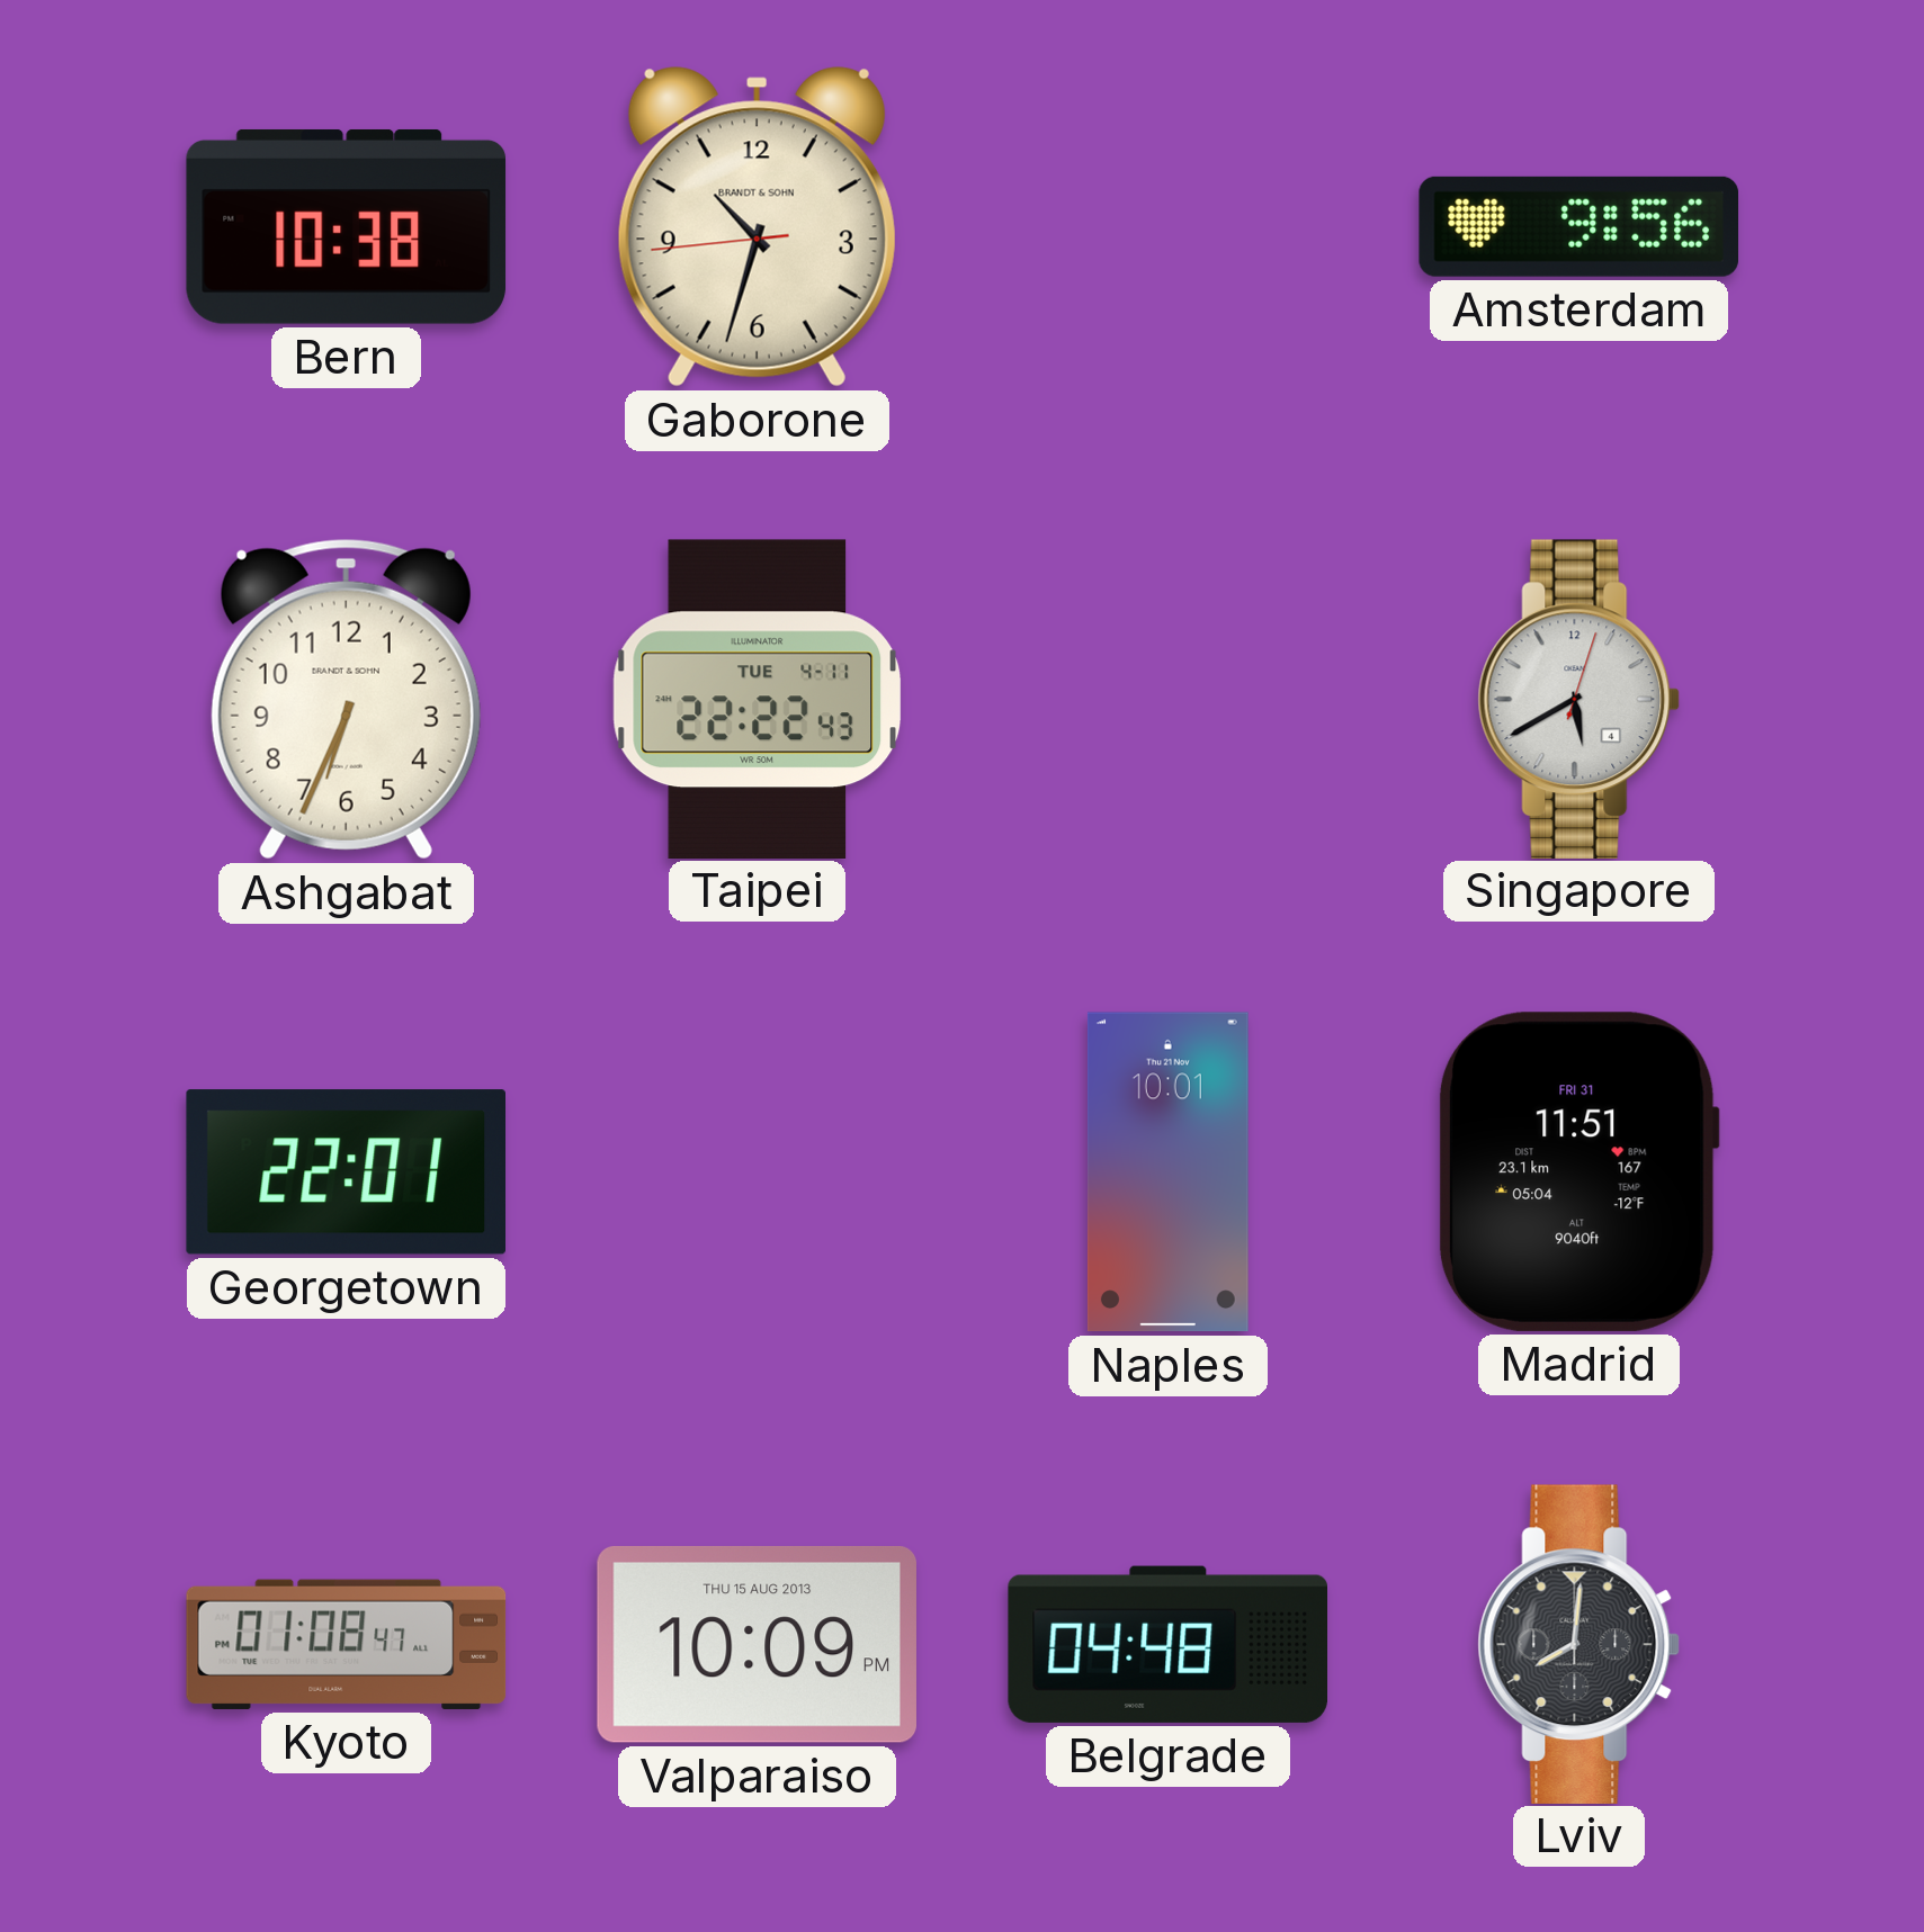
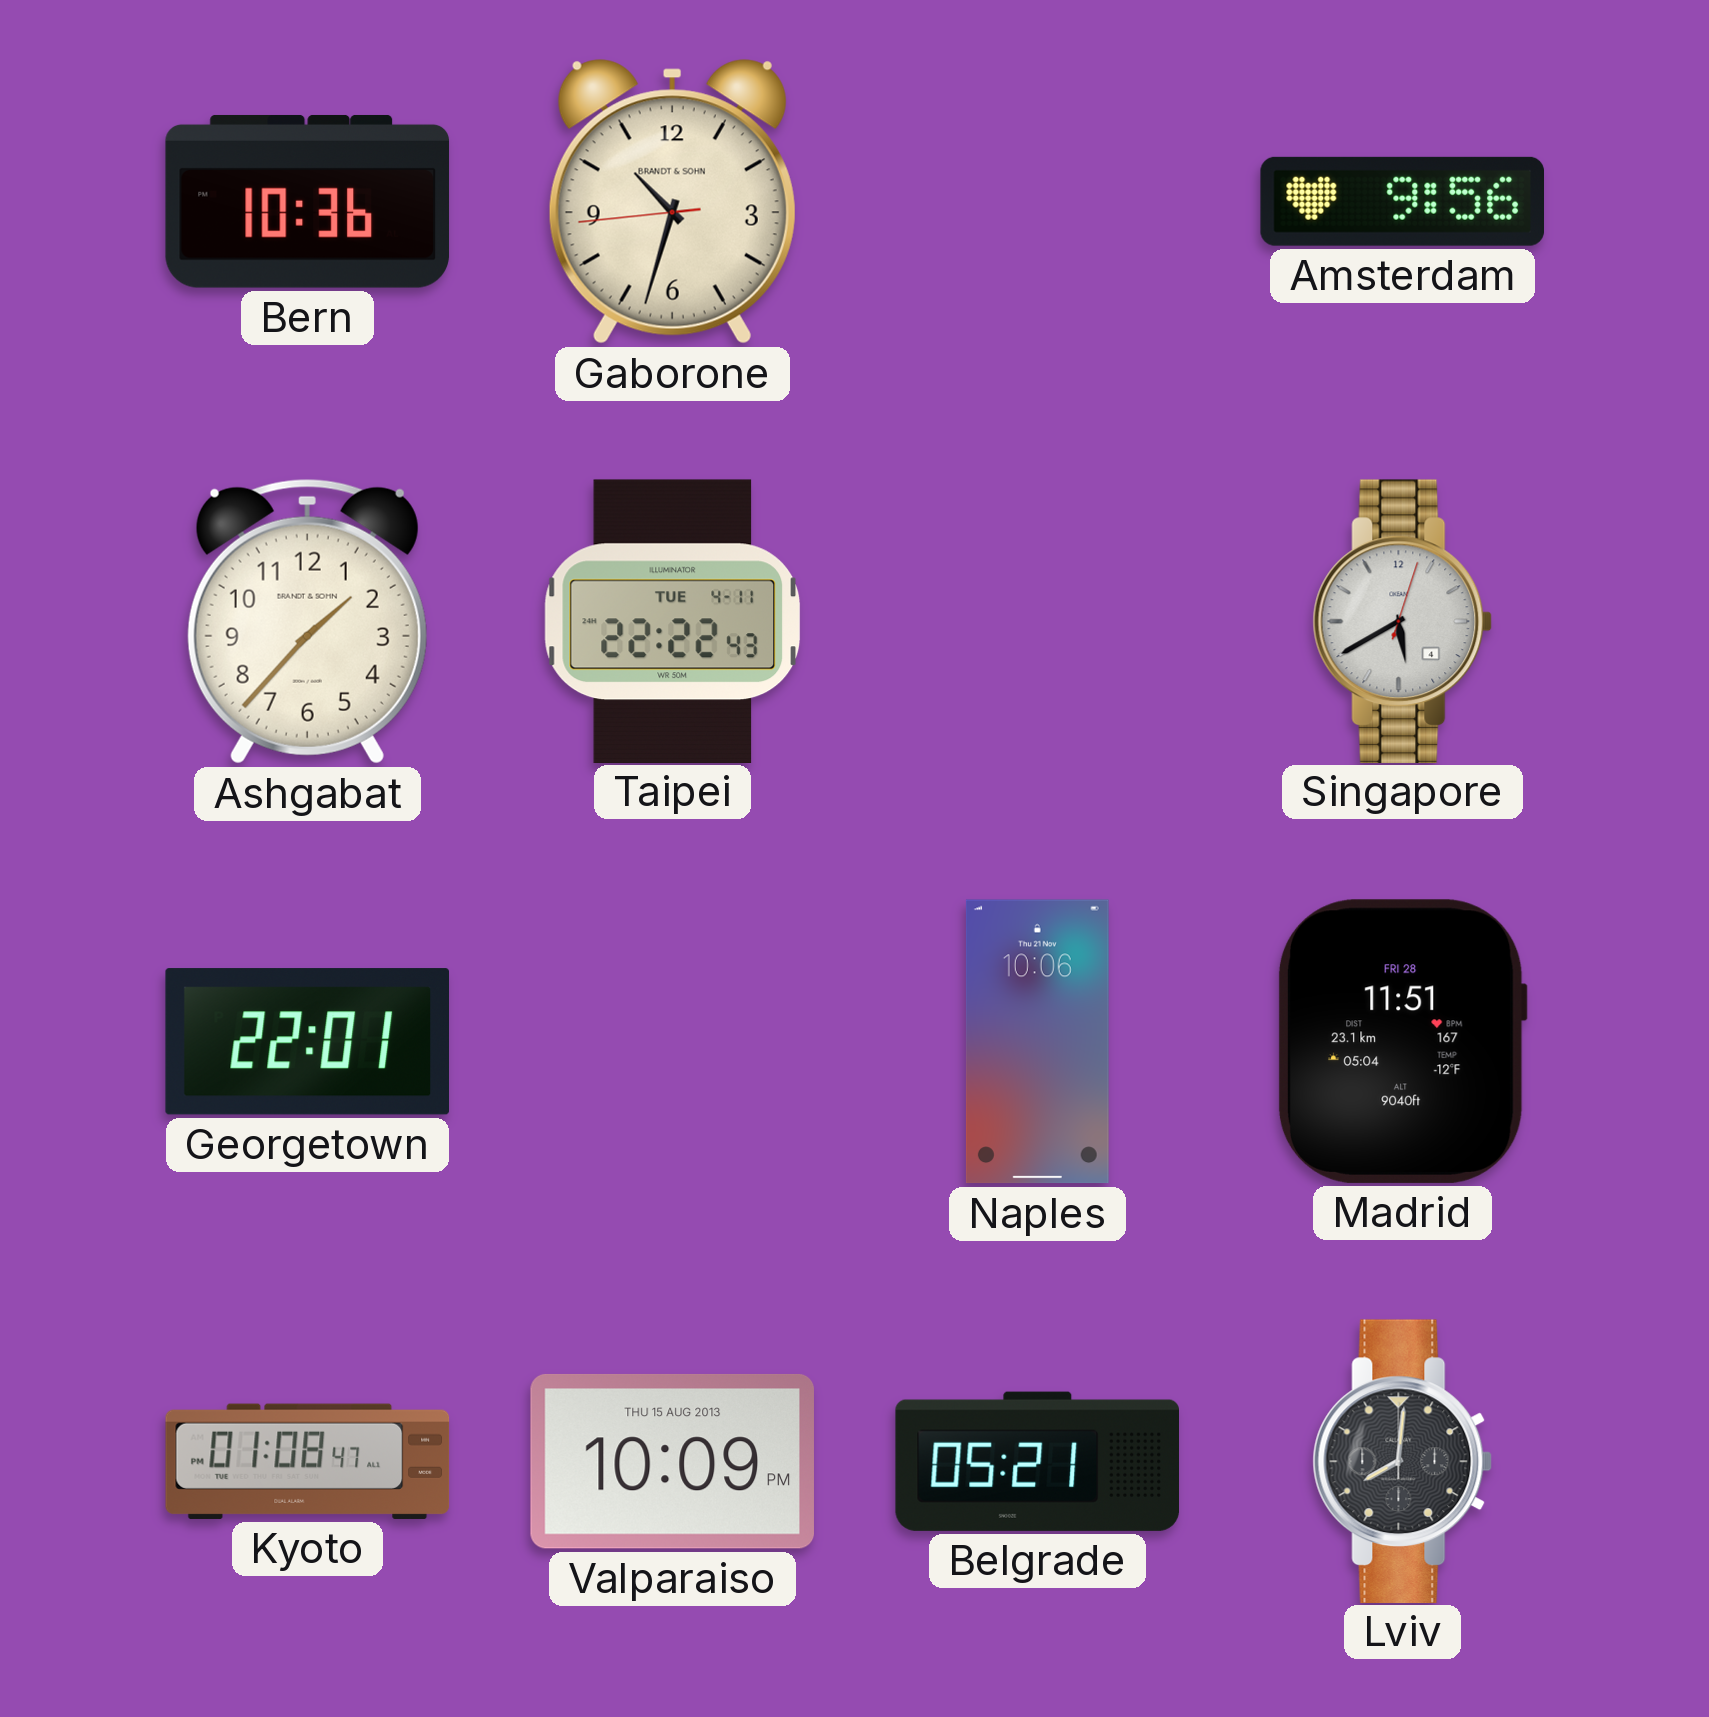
Bern: 10:38 -> 10:36 (308, 201)
Ashgabat: 6:34 -> 1:37 (307, 621)
Naples: 10:01 -> 10:06 (1037, 1042)
Madrid date: FRI 31 -> FRI 28 (1402, 1041)
Belgrade: 04:48 -> 05:21 (1037, 1461)
